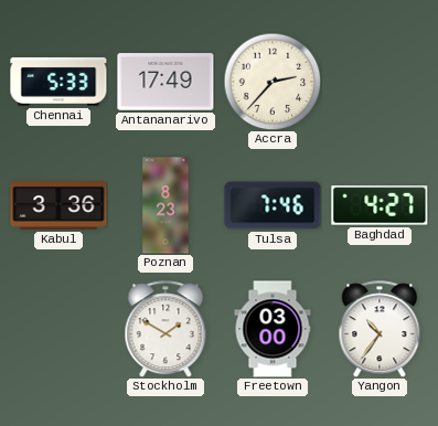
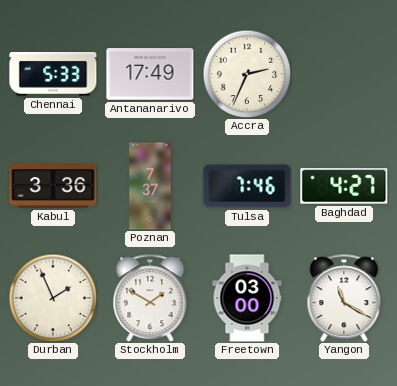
Accra: 2:37 -> 2:34 (247, 74)
Poznan: 8:23 -> 7:37 (150, 186)
Durban: none -> 1:56 (53, 298)
Yangon: 10:36 -> 11:20 (344, 298)
